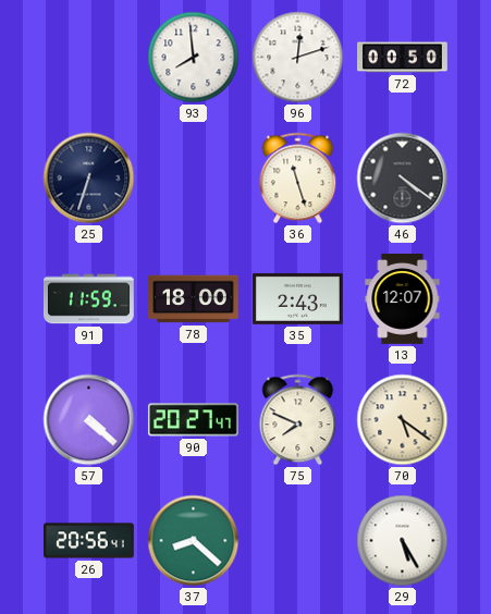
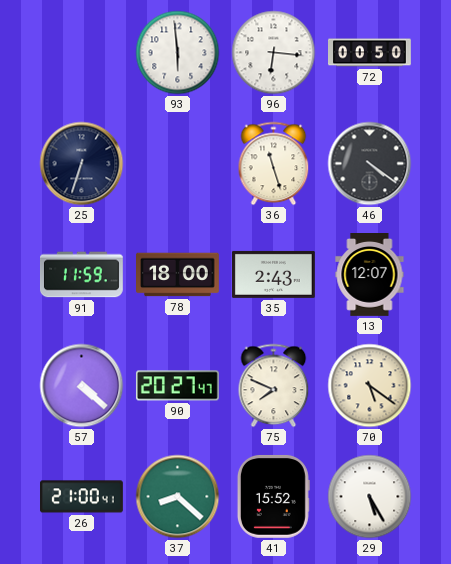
93: 7:59 -> 5:59 (178, 53)
96: 12:12 -> 6:16 (274, 53)
26: 20:56 -> 21:00 (82, 497)
41: none -> 15:52 (273, 496)
